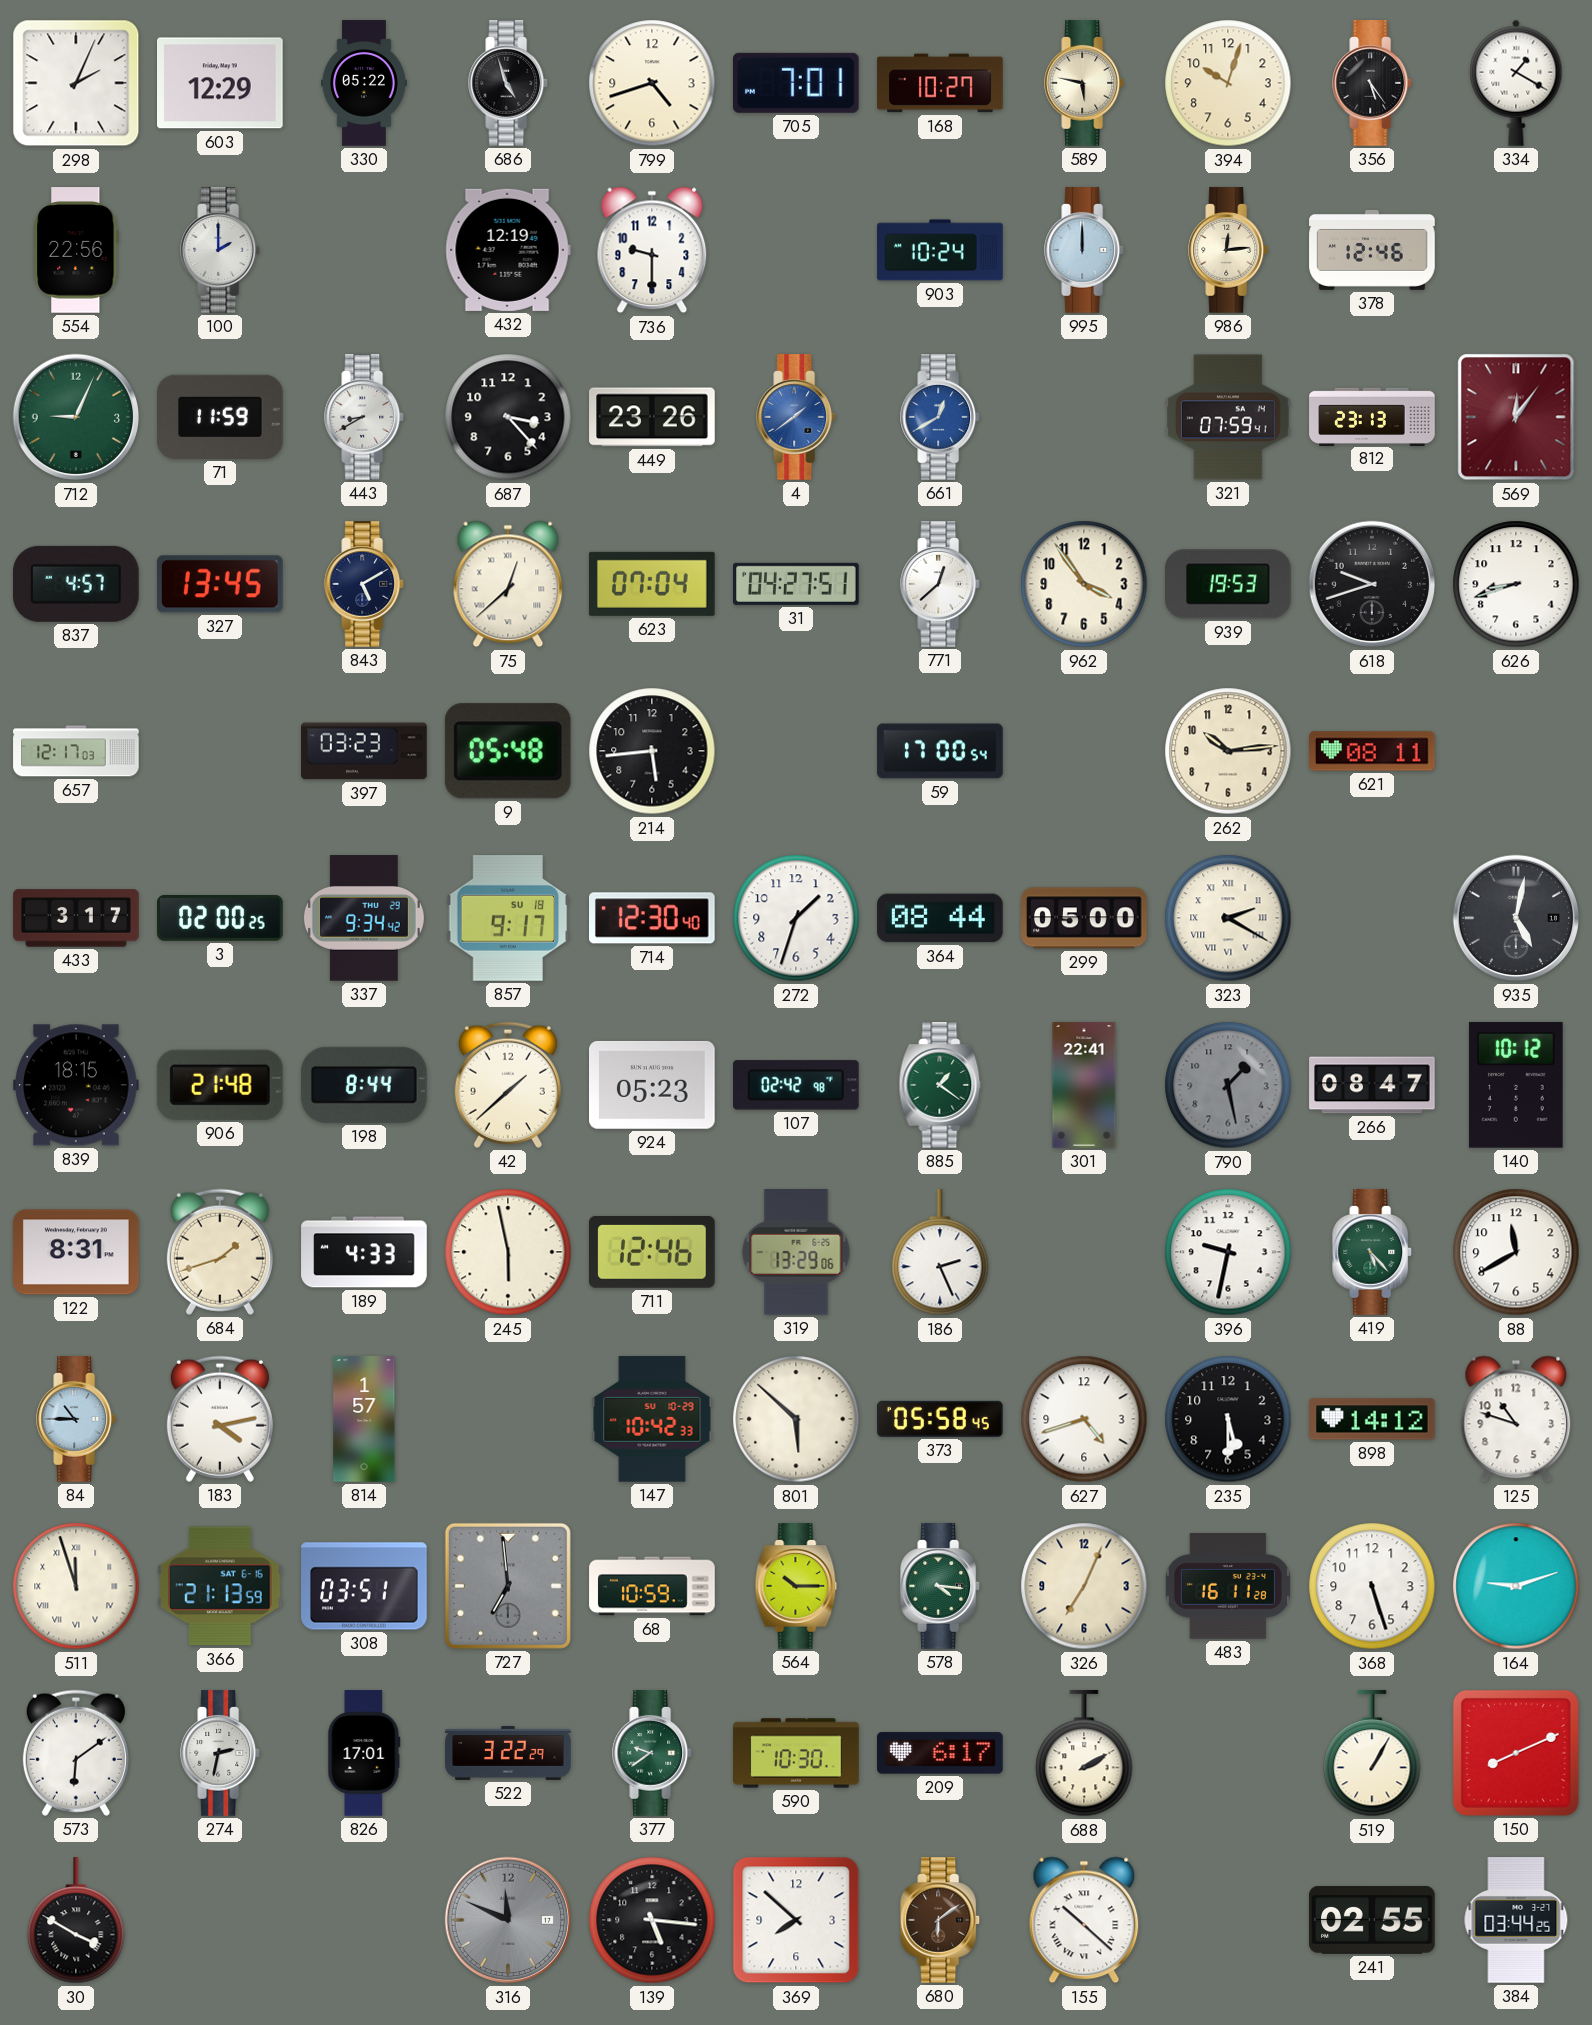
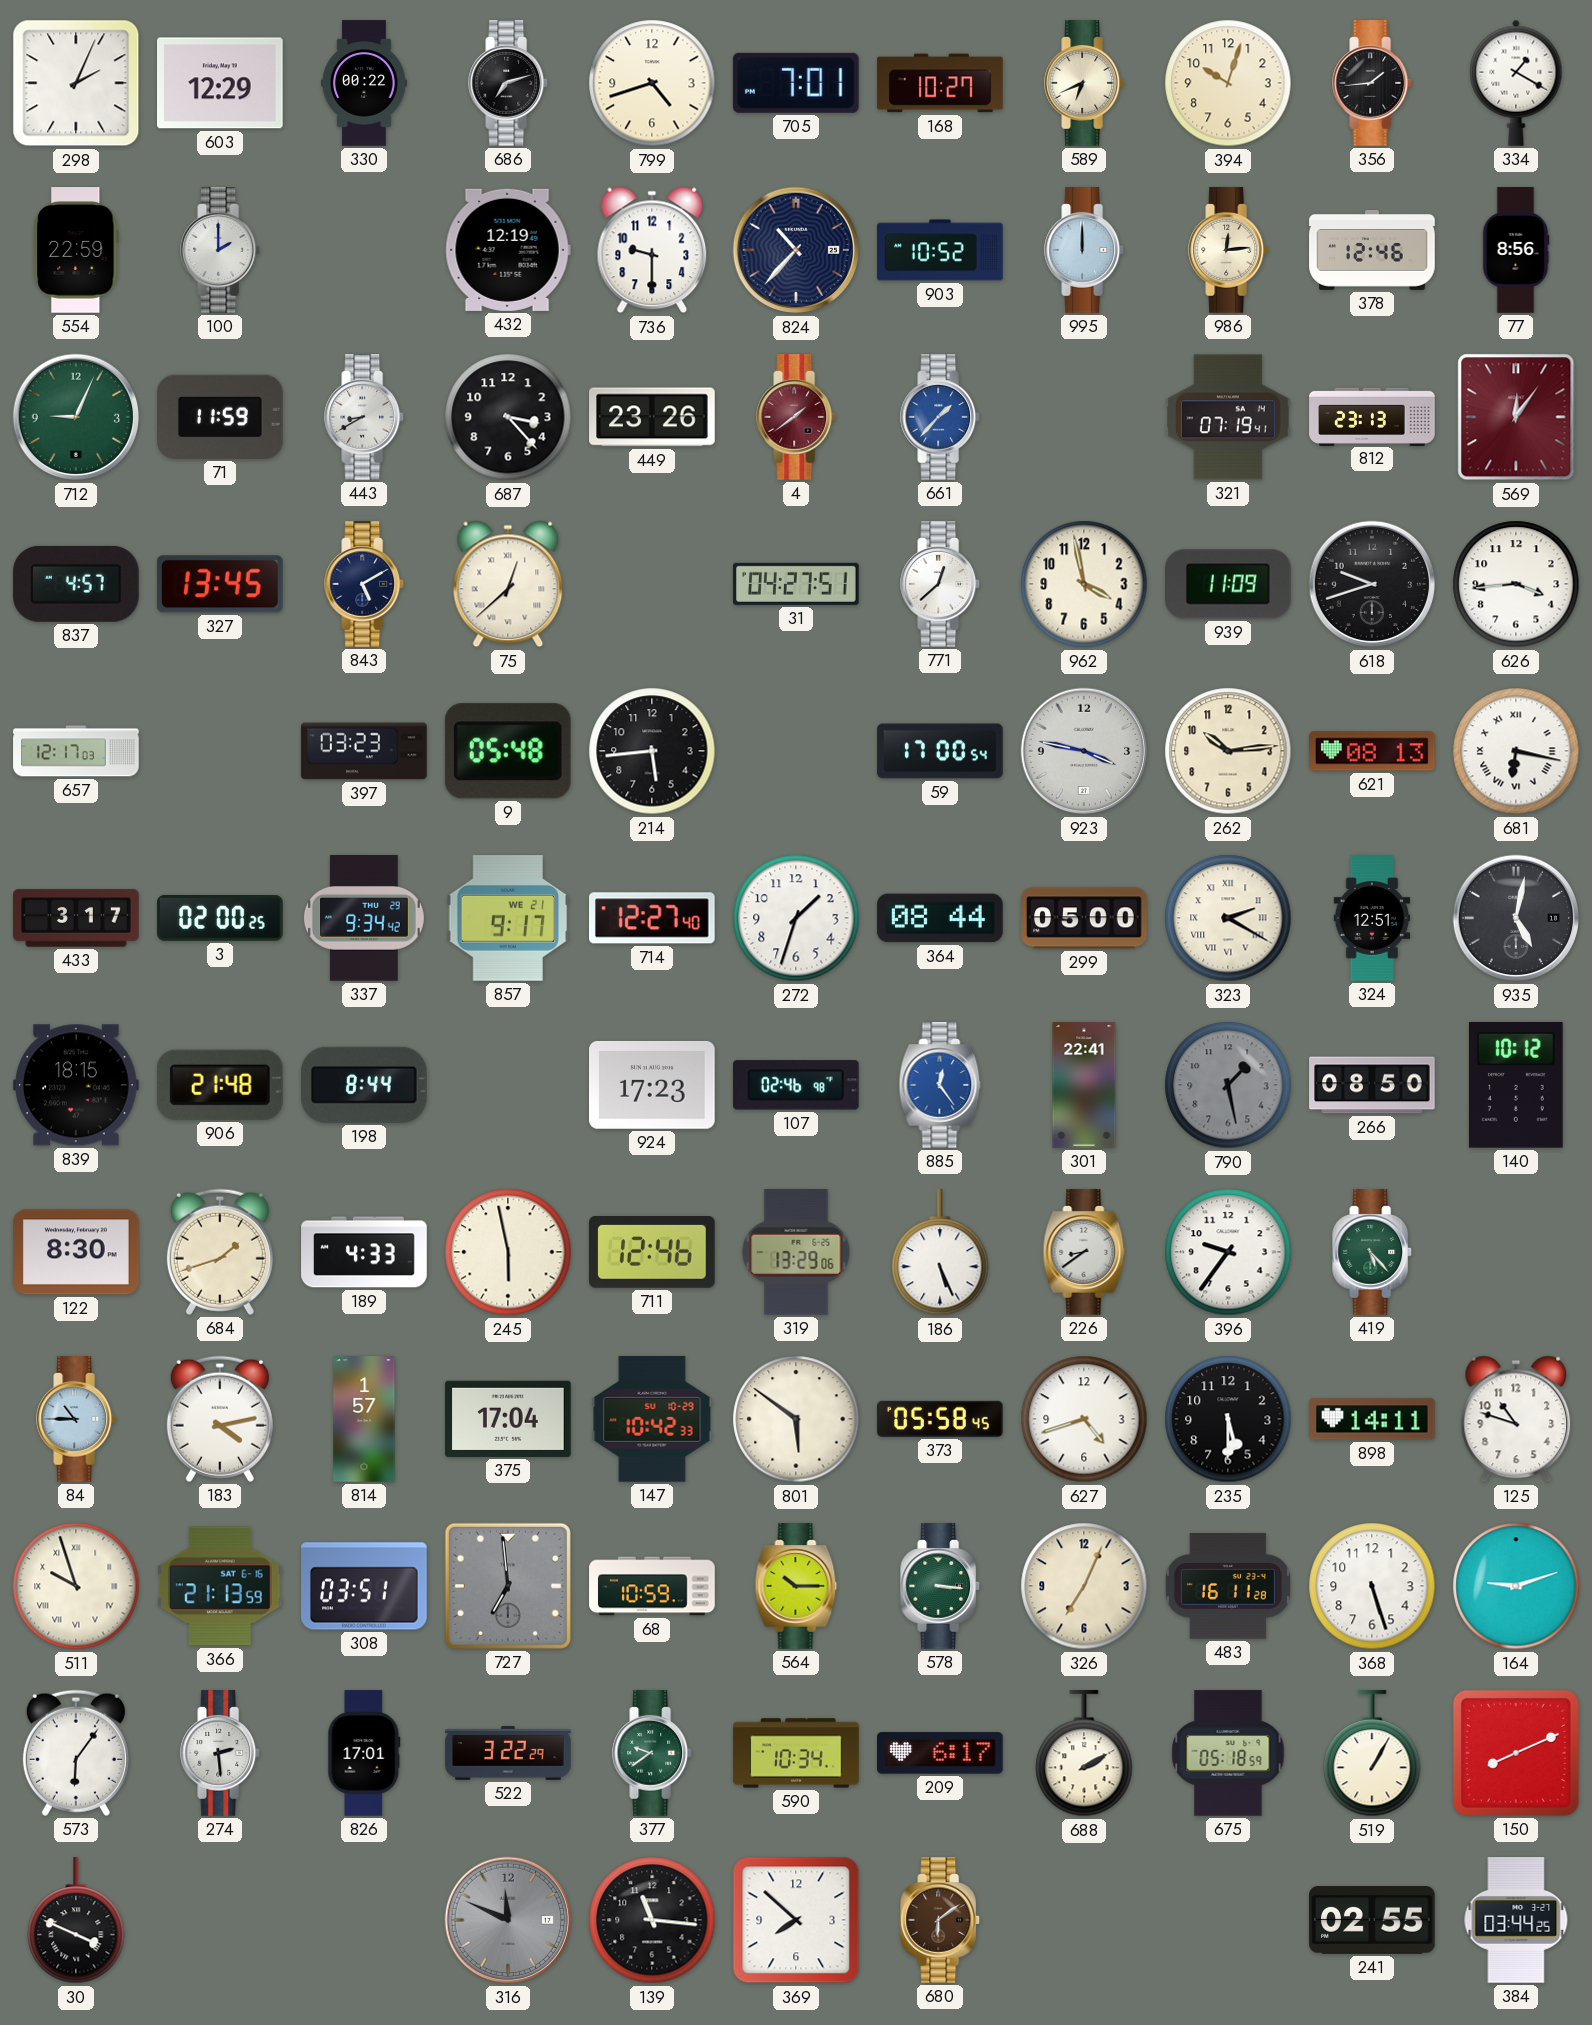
330: 05:22 -> 00:22 (364, 83)
686: 4:57 -> 7:12 (509, 83)
589: 5:47 -> 6:41 (1085, 83)
356: 5:24 -> 1:44 (1373, 83)
554: 22:56 -> 22:59 (76, 250)
824: none -> 10:37 (796, 250)
903: 10:24 -> 10:52 (940, 250)
77: none -> 8:56 (1516, 250)
4 dial: blue -> burgundy (797, 417)
661: 12:40 -> 1:37 (941, 417)
321: 07:59 -> 07:19 (1228, 417)
623: 07:04 -> none (653, 584)
962: 3:54 -> 3:58 (1084, 584)
939: 19:53 -> 11:09 (1228, 584)
626: 8:42 -> 3:44 (1516, 584)
923: none -> 3:47 (1084, 751)
621: 08:11 -> 08:13 (1372, 751)
681: none -> 6:17 (1516, 751)
857 date: SU 18 -> WE 21 (508, 919)
714: 12:30 -> 12:27 (653, 918)
324: none -> 12:51 (1372, 918)
42: 1:38 -> none (508, 1085)
924: 05:23 -> 17:23 (653, 1085)
107: 02:42 -> 02:46 (797, 1085)
885: 1:21 -> 12:24 (940, 1085)
885 dial: green -> blue (940, 1085)
266: 08:47 -> 08:50 (1372, 1085)
122: 8:31 -> 8:30 (76, 1252)
186: 2:26 -> 5:26 (940, 1253)
226: none -> 8:39 (1084, 1252)
396: 9:32 -> 9:36 (1228, 1252)
88: 11:40 -> none (1516, 1252)
375: none -> 17:04 (508, 1419)
801: 5:52 -> 5:51 (796, 1419)
898: 14:12 -> 14:11 (1372, 1419)
511: 11:57 -> 9:57 (76, 1586)
578: 4:16 -> 3:16 (941, 1586)
573: 6:09 -> 6:06 (76, 1753)
274: 2:32 -> 2:29 (221, 1753)
590: 10:30 -> 10:34 (796, 1753)
675: none -> 05:18 (1228, 1753)
30: 3:50 -> 3:49 (76, 1921)
139: 5:16 -> 11:16 (652, 1920)
155: 10:22 -> none (1084, 1920)
